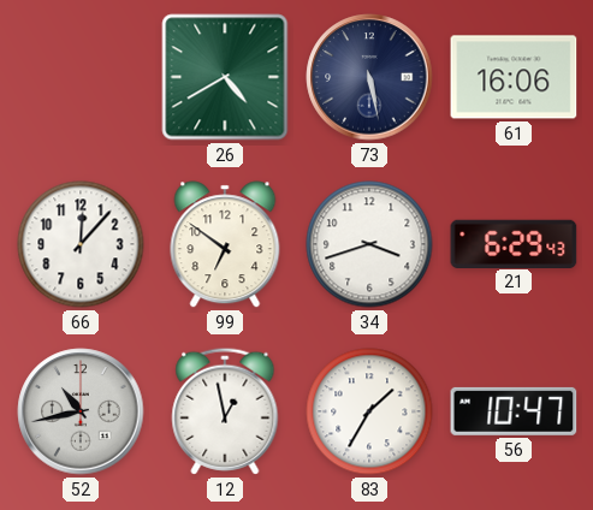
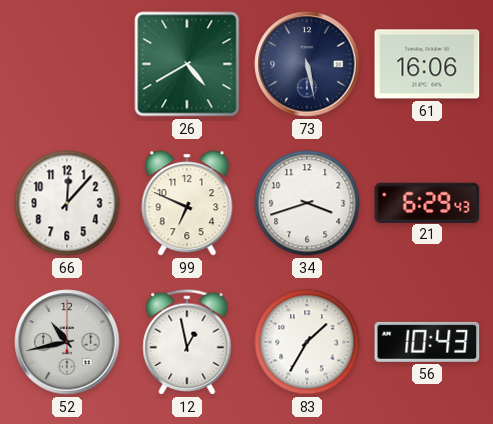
99: 6:51 -> 6:49 (187, 203)
56: 10:47 -> 10:43 (427, 342)
